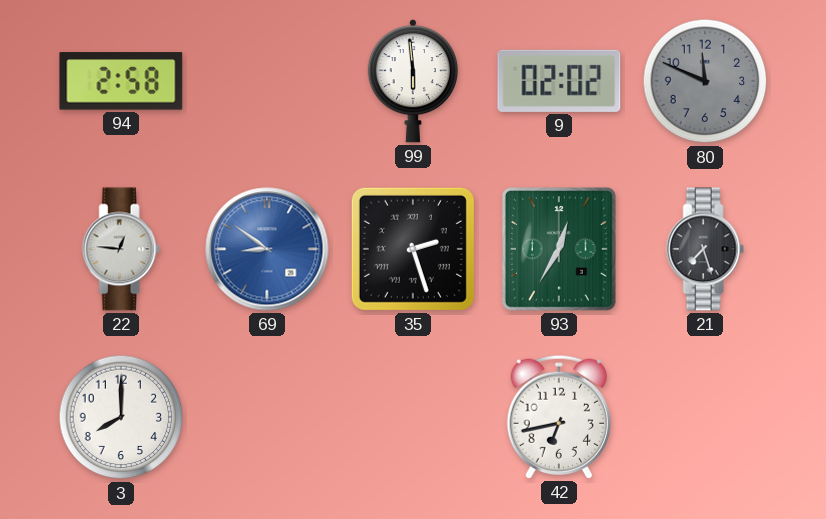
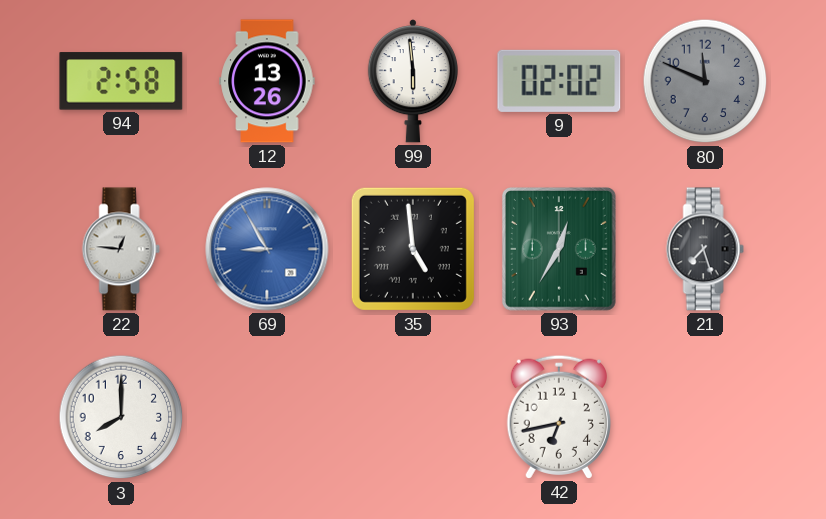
12: none -> 13:26 (267, 81)
69: 8:51 -> 8:55 (267, 249)
35: 2:27 -> 4:59 (413, 249)
